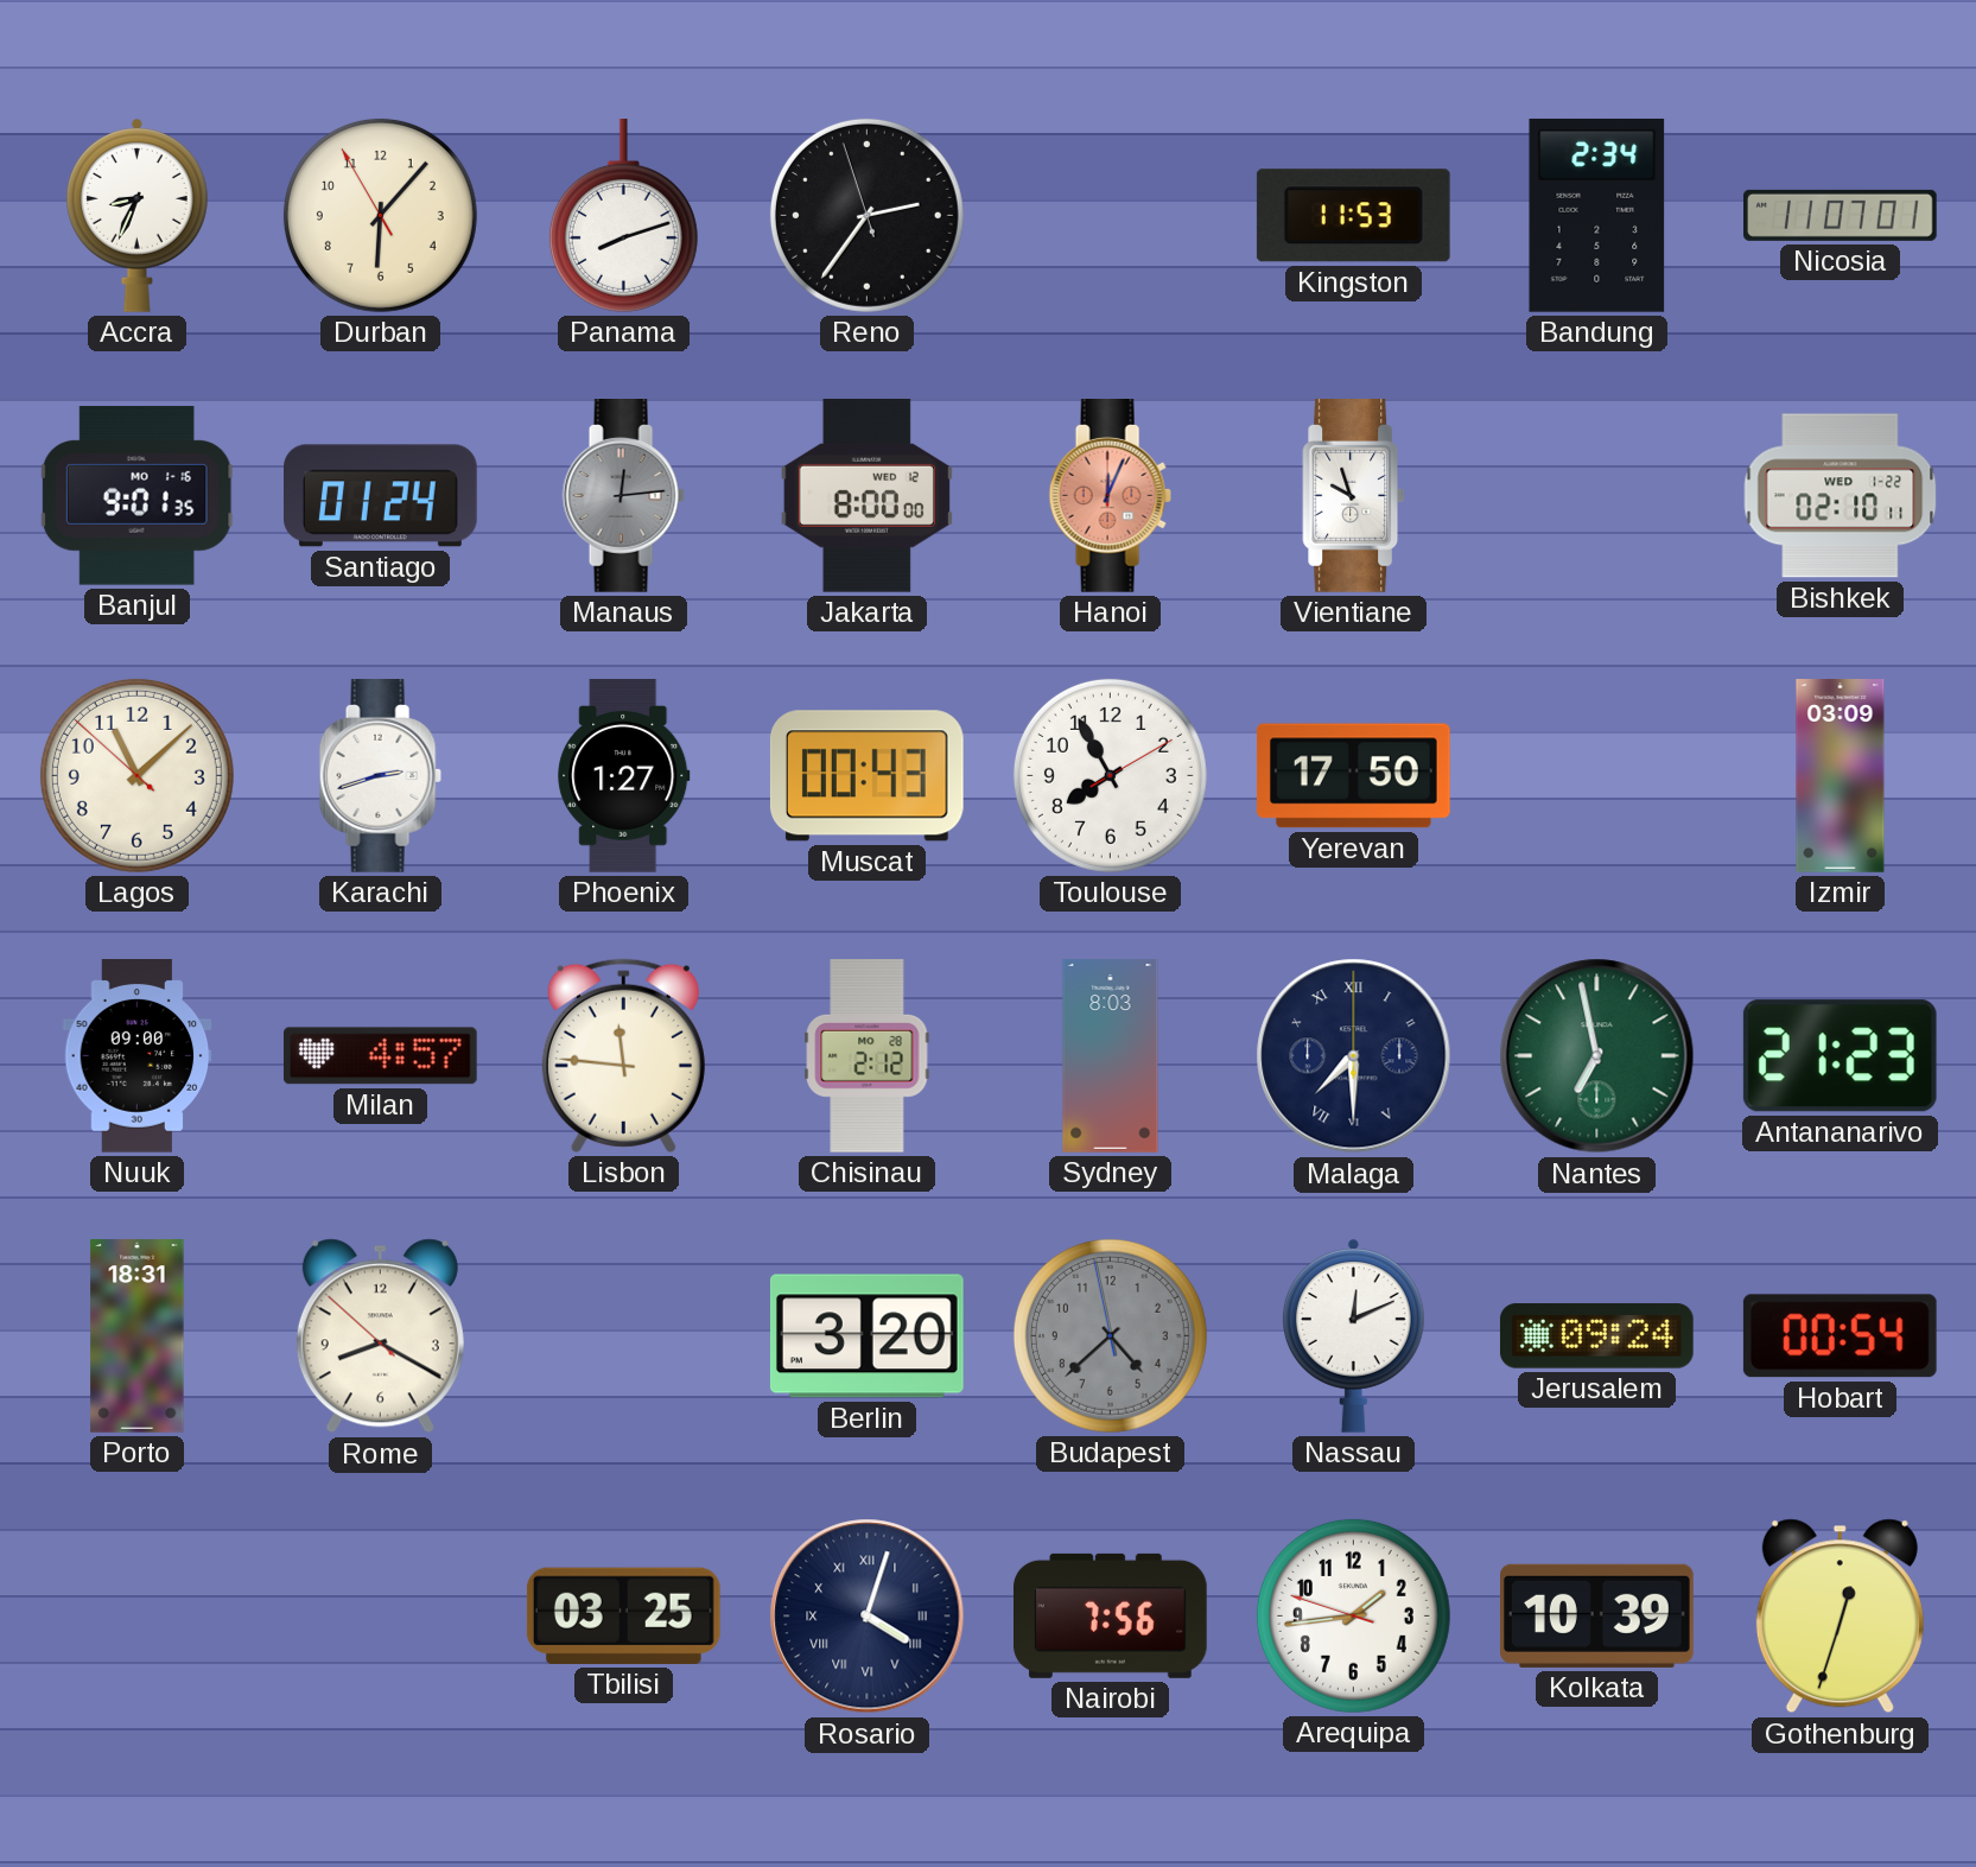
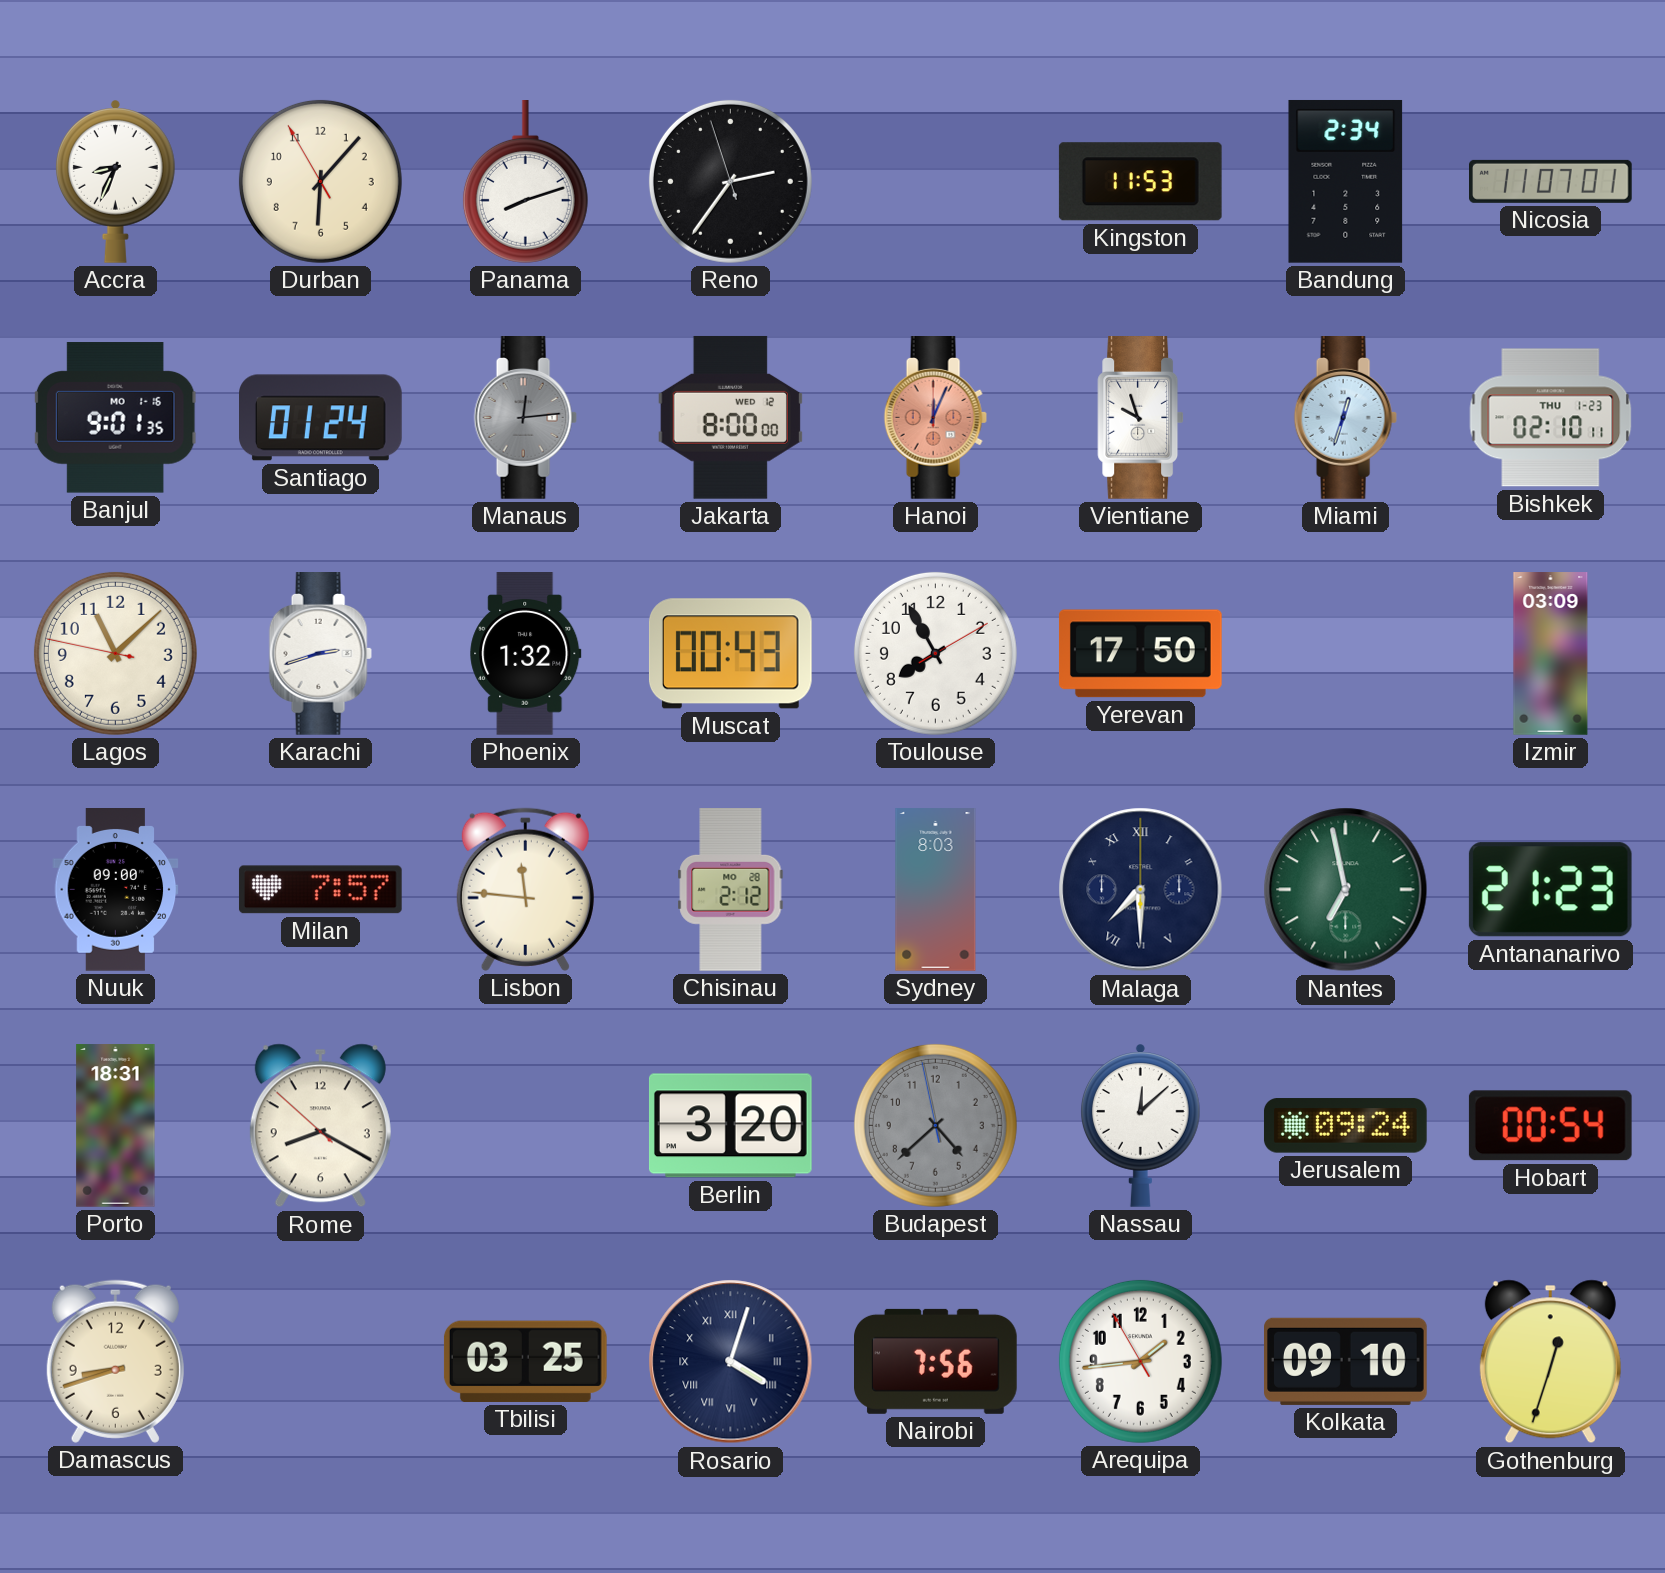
Miami: none -> 12:33 (1345, 418)
Bishkek date: WED 1-22 -> THU 1-23 (1551, 418)
Lagos: 11:07:52 -> 11:07:47 (115, 653)
Phoenix: 1:27 -> 1:32 (526, 654)
Milan: 4:57 -> 7:57 (320, 890)
Nassau: 12:11 -> 12:08 (1140, 1125)
Damascus: none -> 8:42 (115, 1361)
Arequipa: 1:43:48 -> 1:43:55 (1140, 1361)
Kolkata: 10:39 -> 09:10 (1346, 1361)
